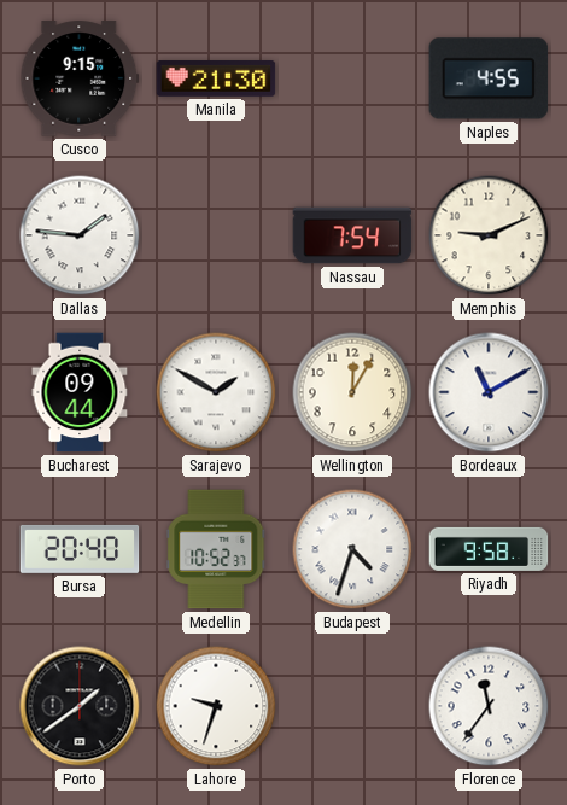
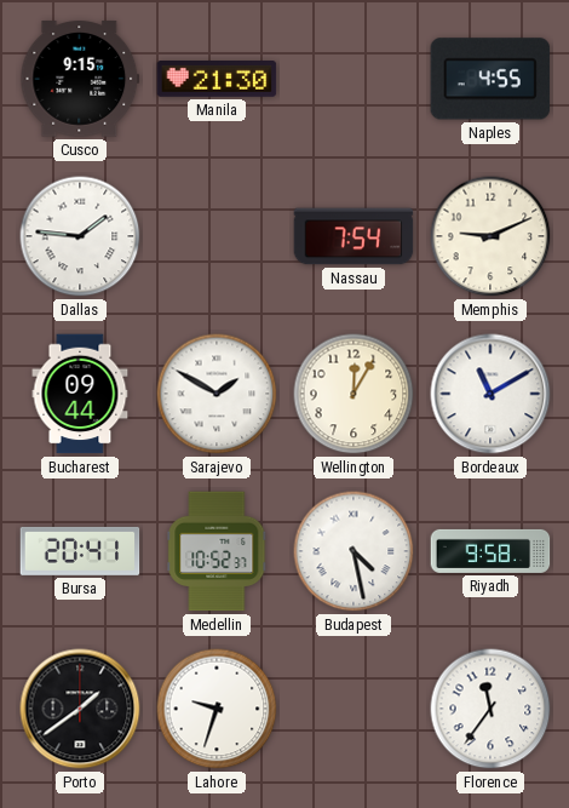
Bursa: 20:40 -> 20:41 (80, 551)
Budapest: 4:33 -> 4:28 (354, 551)
